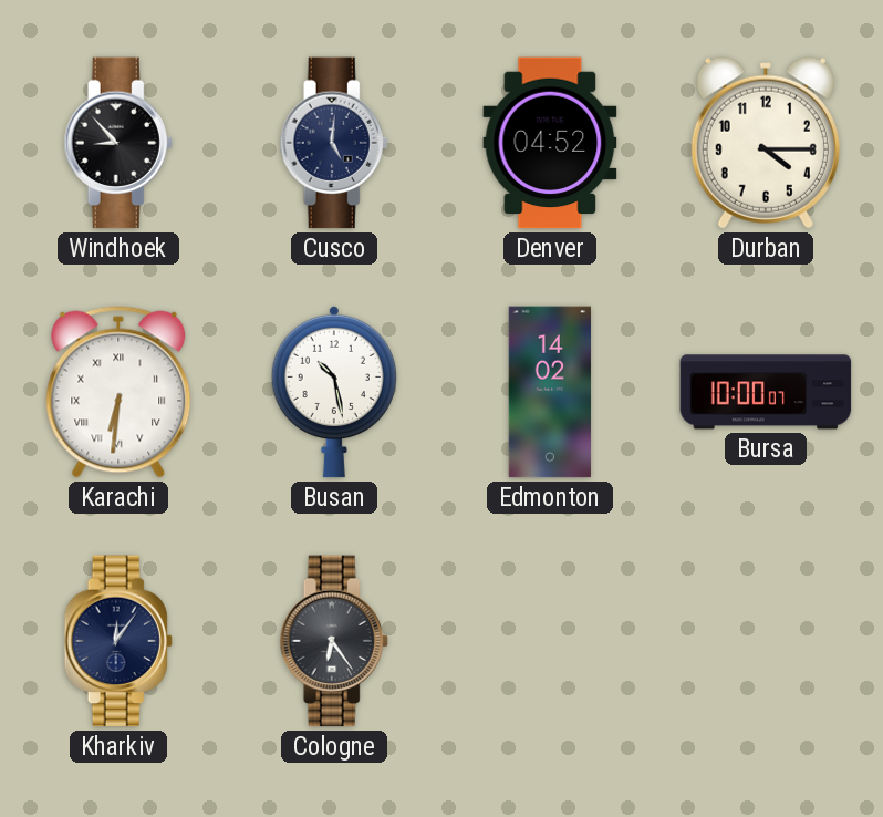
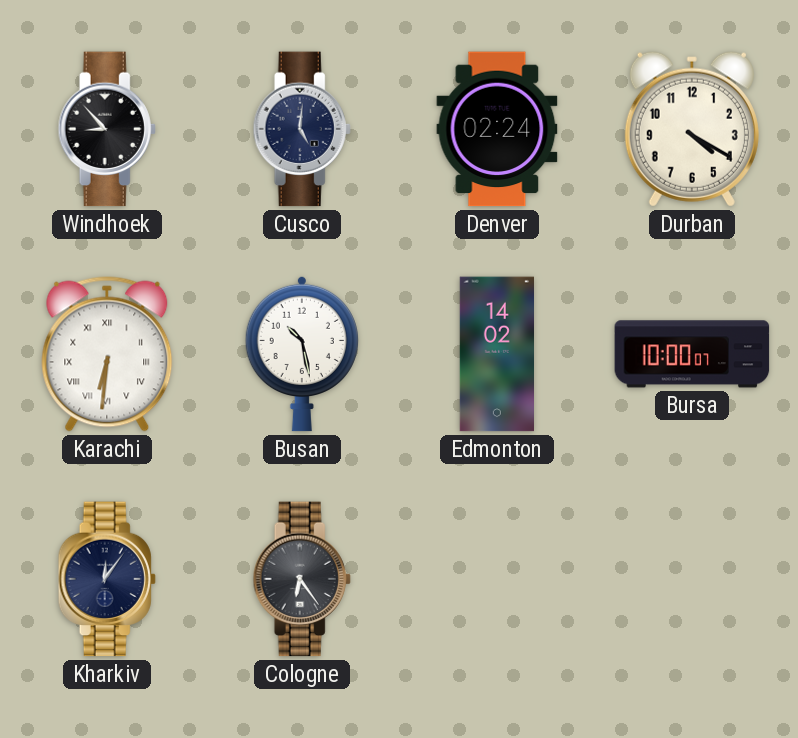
Denver: 04:52 -> 02:24 (497, 129)
Durban: 4:15 -> 4:20 (692, 129)
